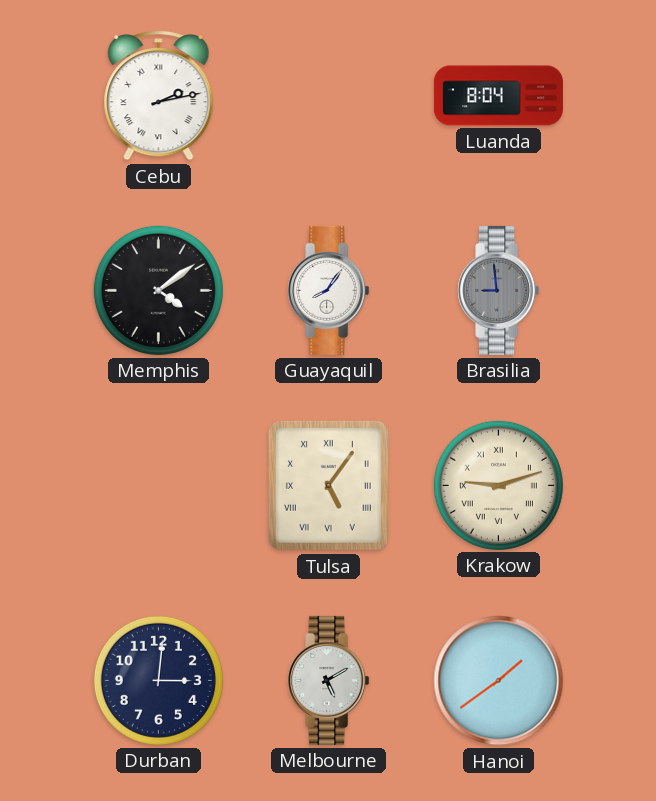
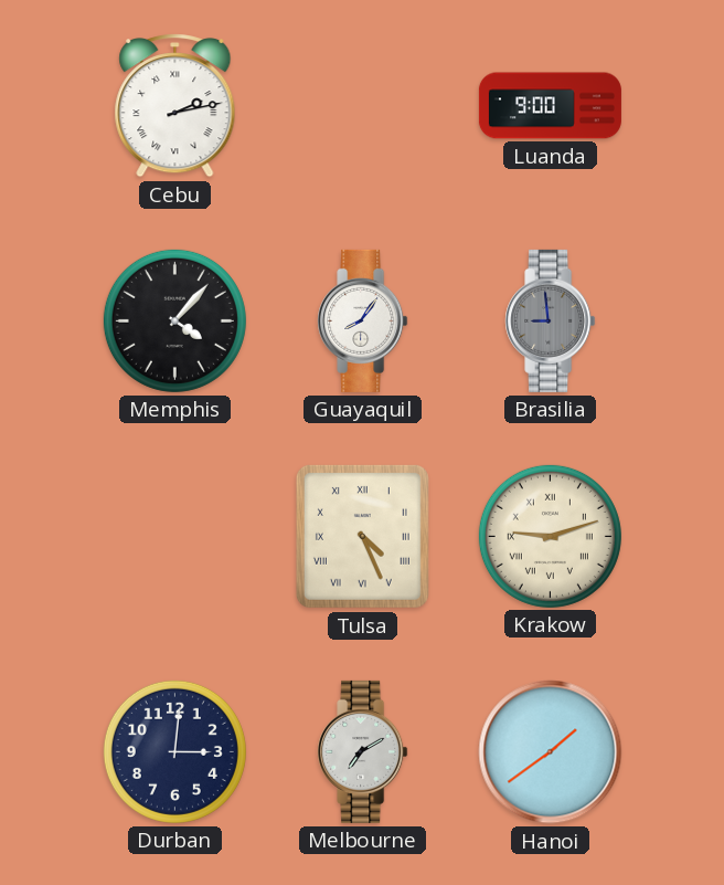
Luanda: 8:04 -> 9:00 (550, 106)
Memphis: 4:09 -> 4:07 (174, 320)
Tulsa: 5:06 -> 4:26 (362, 536)
Melbourne: 5:10 -> 7:10 (363, 751)
